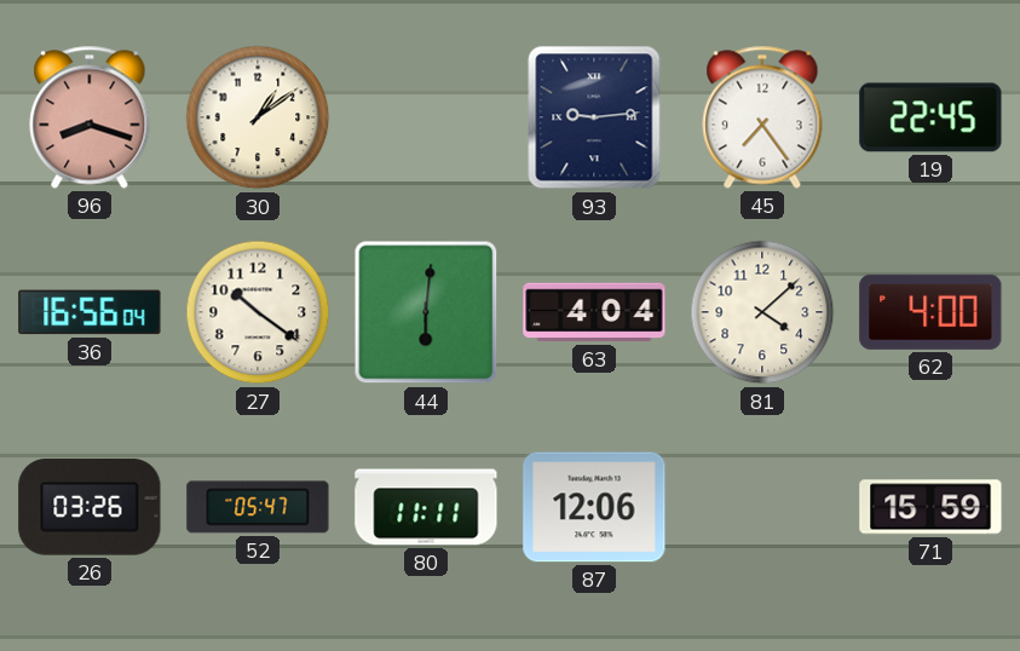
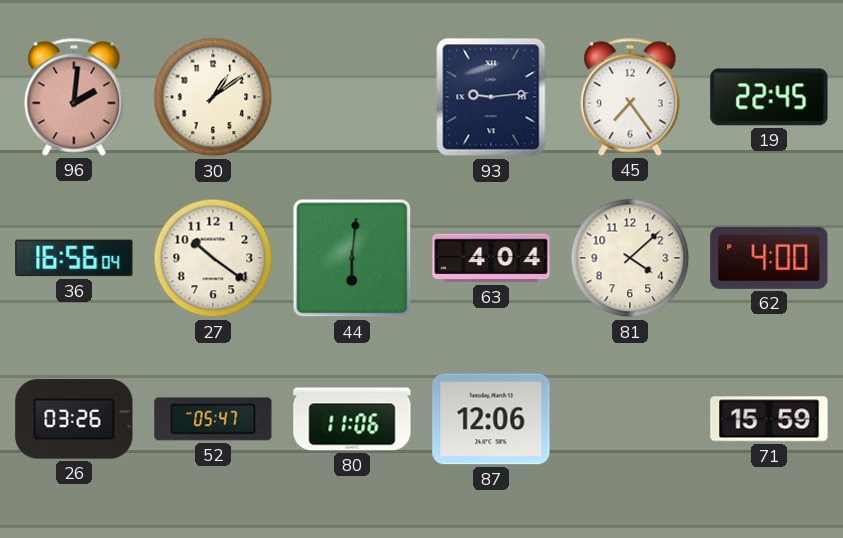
96: 8:18 -> 2:01 (74, 97)
80: 11:11 -> 11:06 (352, 419)
